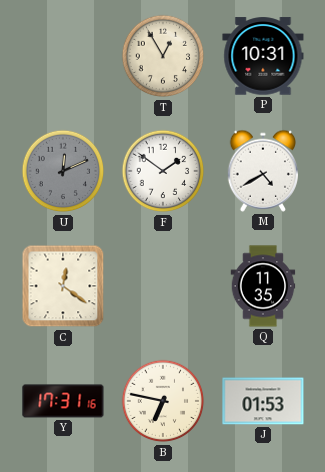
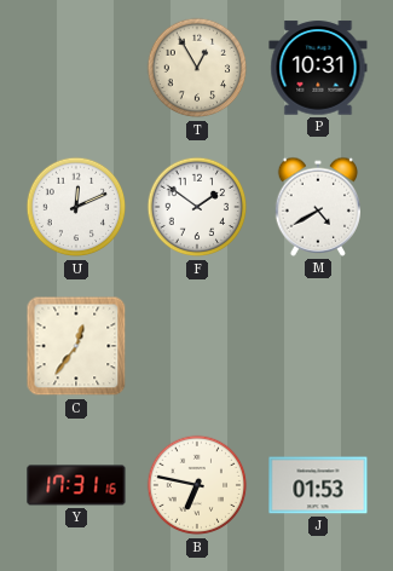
U dial: grey -> white (76, 207)
C: 12:21 -> 12:36 (76, 346)
Q: 11:35 -> none (263, 286)
